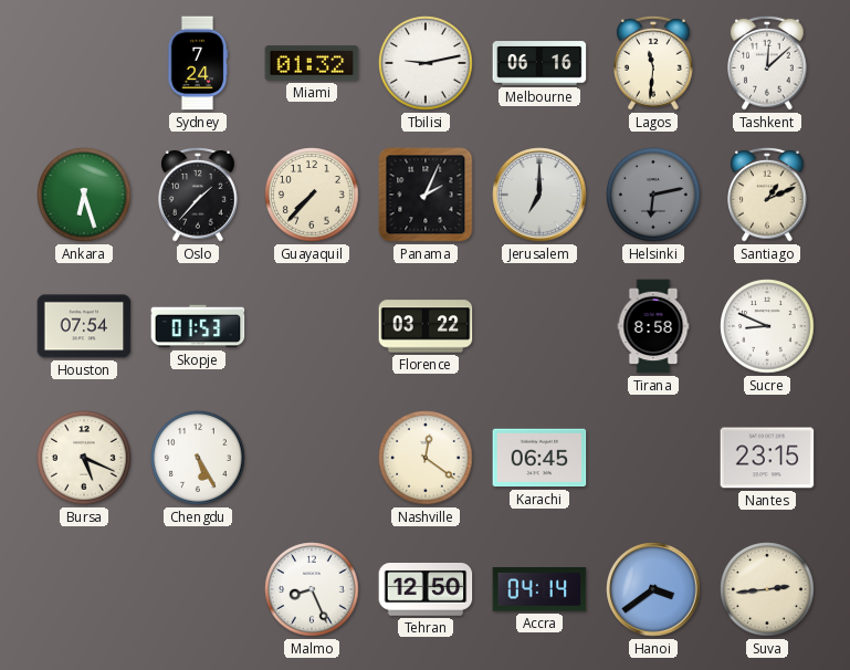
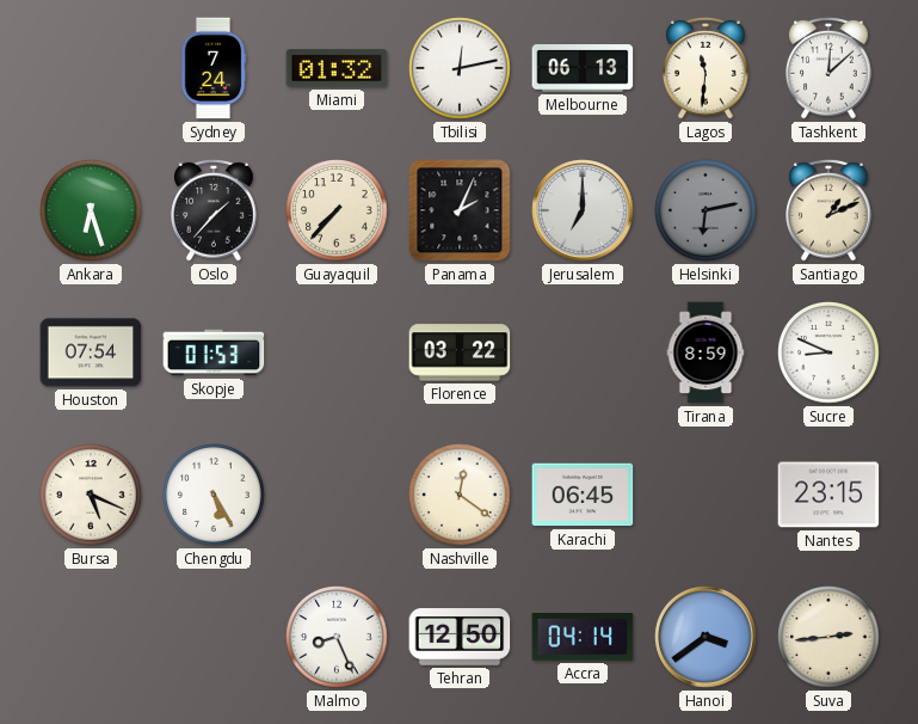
Tbilisi: 9:13 -> 12:13 (460, 68)
Melbourne: 06:16 -> 06:13 (583, 68)
Tirana: 8:58 -> 8:59 (706, 352)
